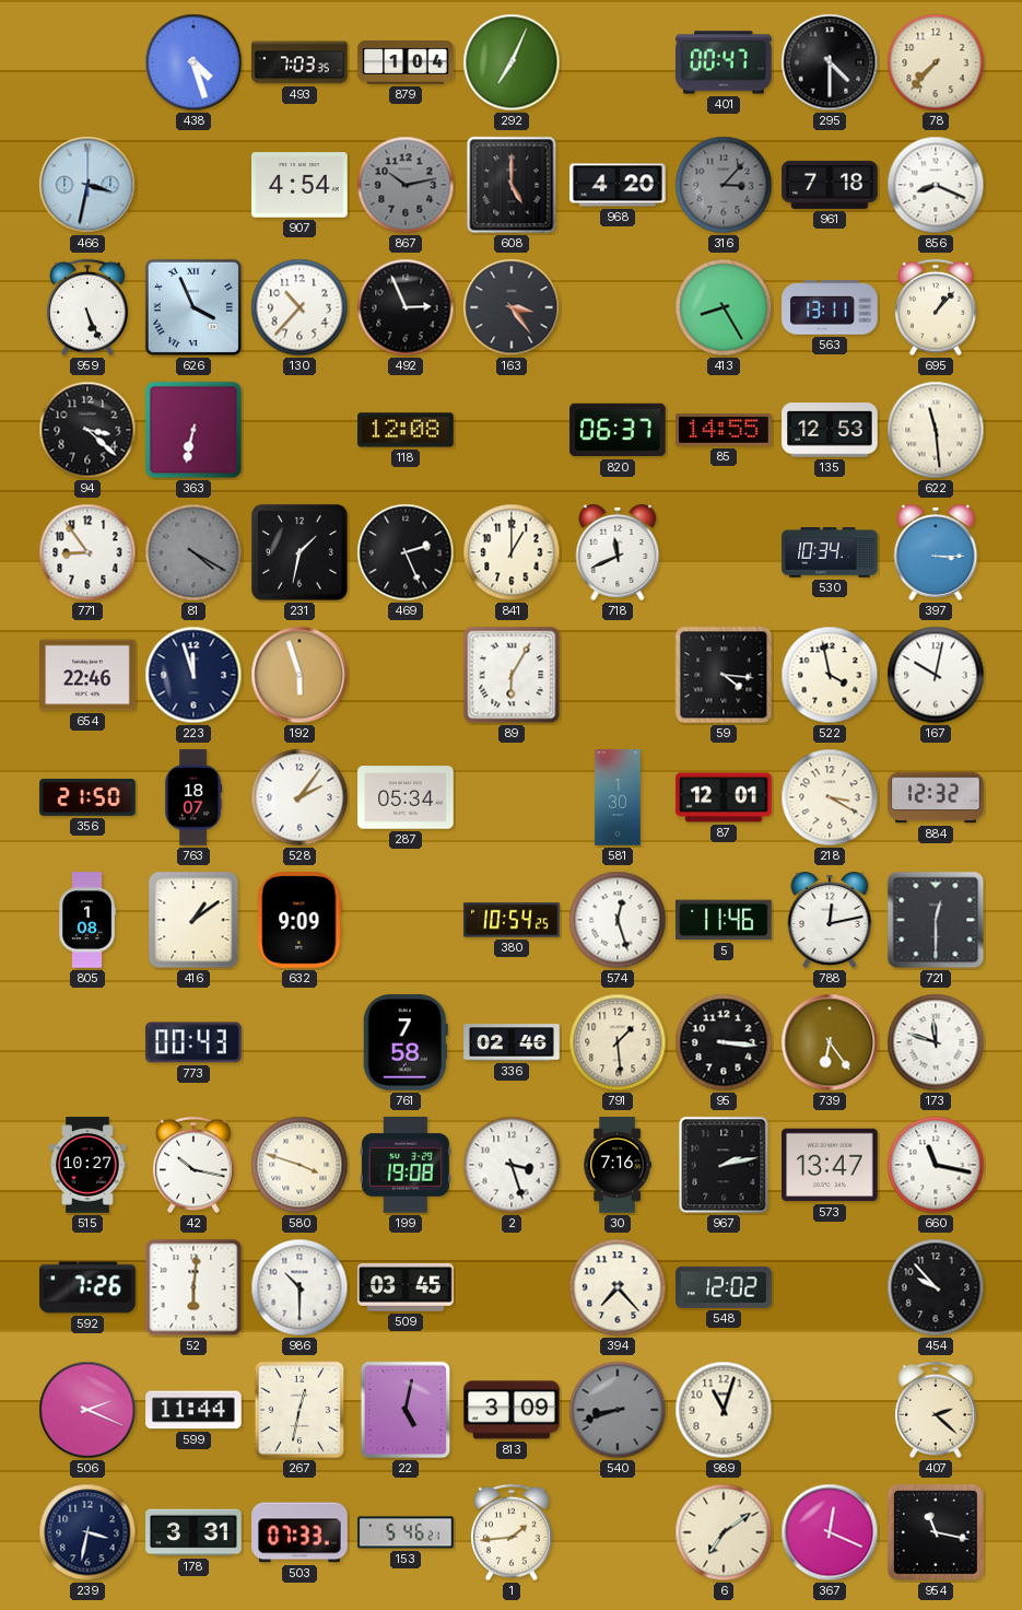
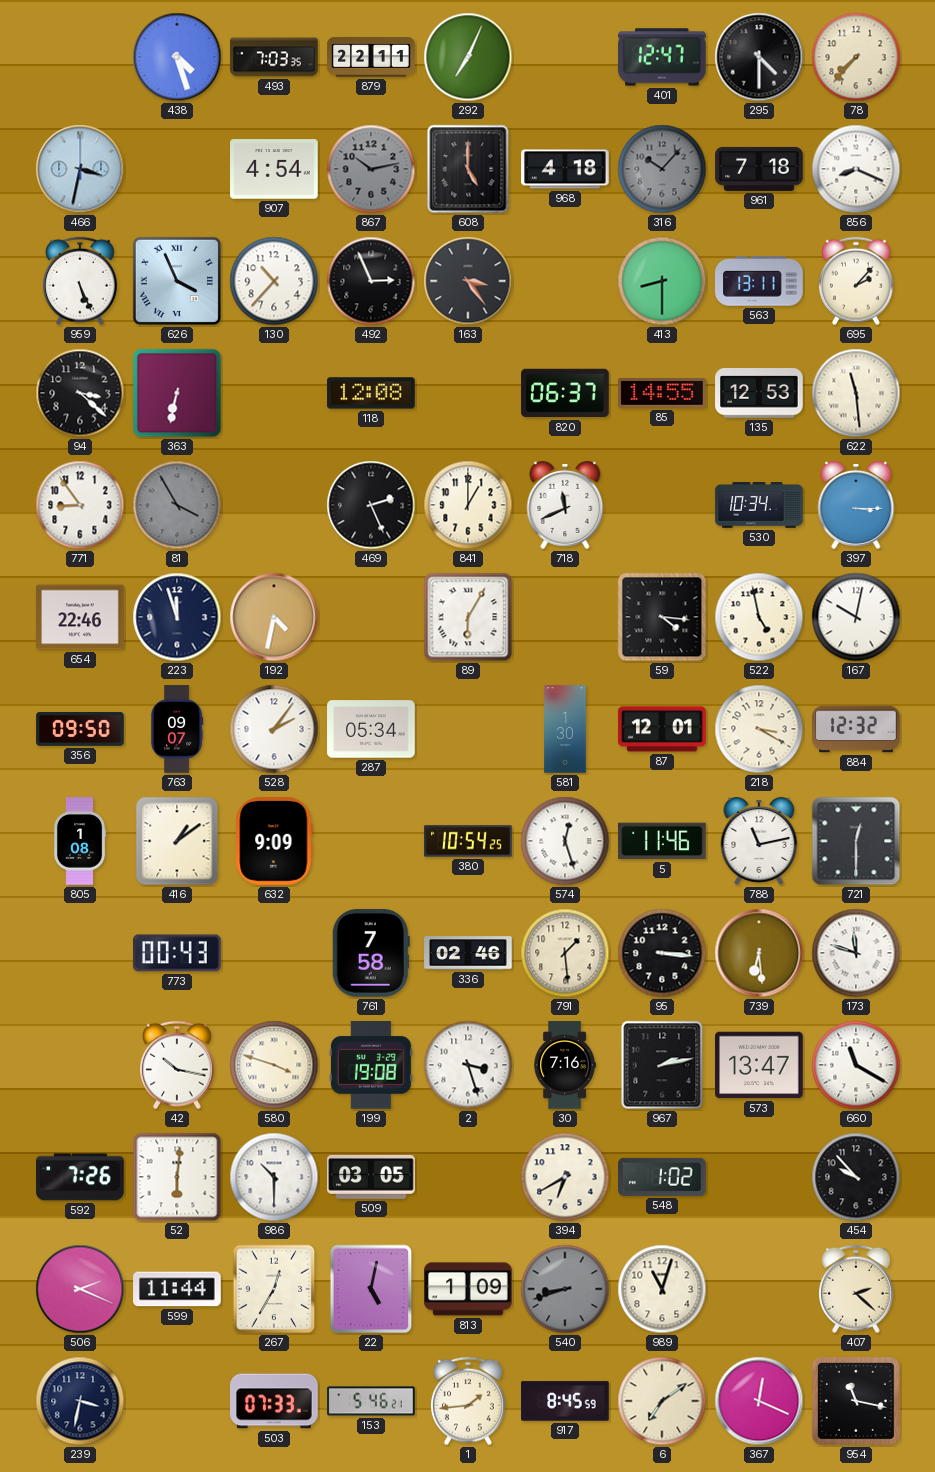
879: 1:04 -> 22:11 (371, 57)
401: 00:47 -> 12:47 (662, 57)
968: 4:20 -> 4:18 (565, 169)
316: 3:07 -> 10:07 (662, 169)
413: 8:25 -> 8:30 (662, 281)
695: 1:07 -> 2:07 (857, 281)
81: 4:20 -> 3:55 (177, 505)
231: 1:32 -> none (299, 552)
192: 5:57 -> 4:32 (274, 617)
522: 3:58 -> 4:58 (759, 617)
356: 21:50 -> 09:50 (80, 729)
763: 18:07 -> 09:07 (178, 729)
788: 12:13 -> 11:13 (759, 841)
739: 6:24 -> 6:29 (759, 953)
515: 10:27 -> none (87, 1165)
660: 11:17 -> 11:20 (856, 1065)
509: 03:45 -> 03:05 (371, 1177)
394: 7:23 -> 6:40 (565, 1177)
548: 12:02 -> 1:02 (662, 1177)
267: 12:32 -> 12:35 (274, 1289)
813: 3:09 -> 1:09 (468, 1289)
178: 3:31 -> none (193, 1532)
917: none -> 8:45 (565, 1401)
